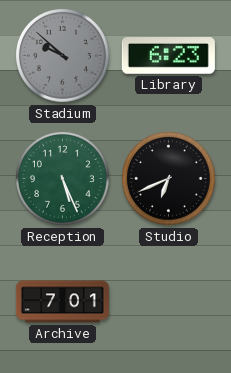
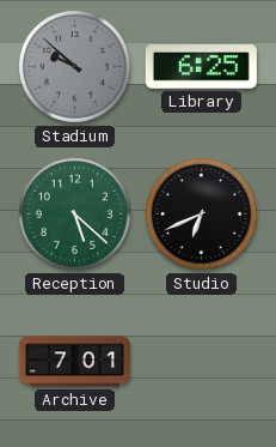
Library: 6:23 -> 6:25 (201, 67)
Reception: 5:26 -> 5:22 (75, 215)
